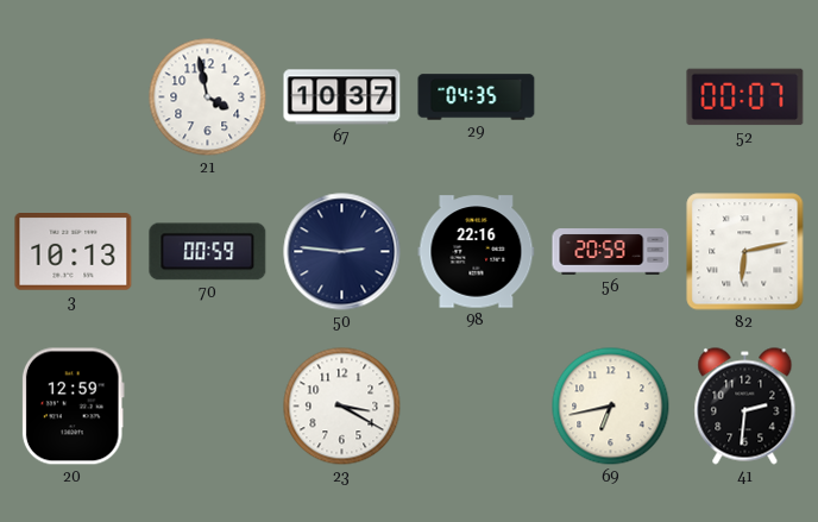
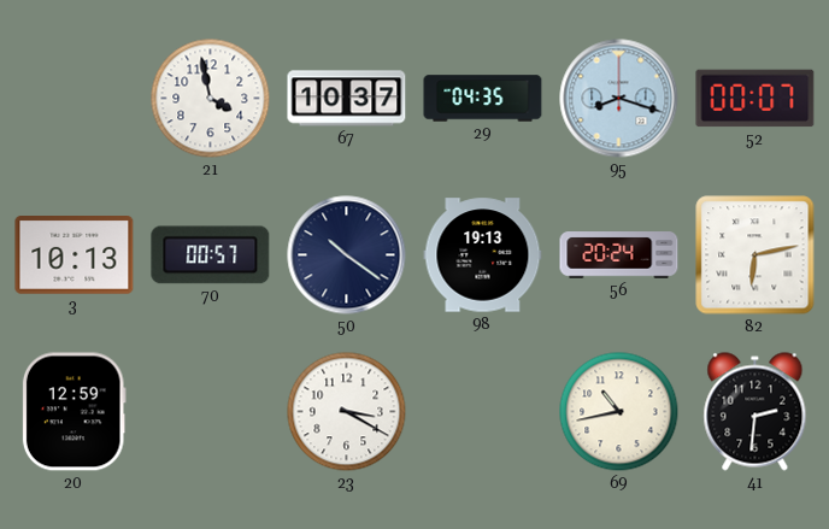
95: none -> 8:18 (619, 99)
70: 00:59 -> 00:57 (211, 255)
50: 2:46 -> 10:21 (347, 255)
98: 22:16 -> 19:13 (483, 255)
56: 20:59 -> 20:24 (619, 255)
69: 6:43 -> 10:43 (619, 412)
